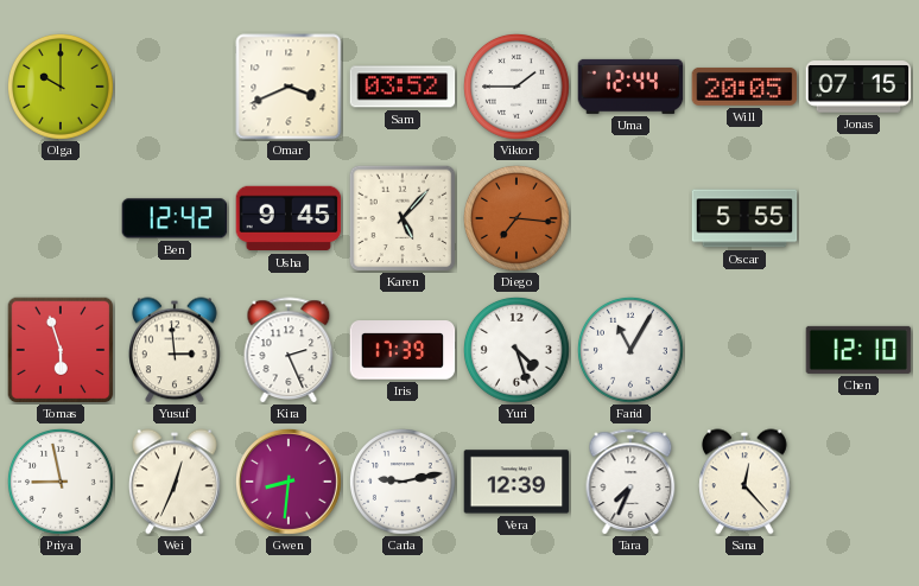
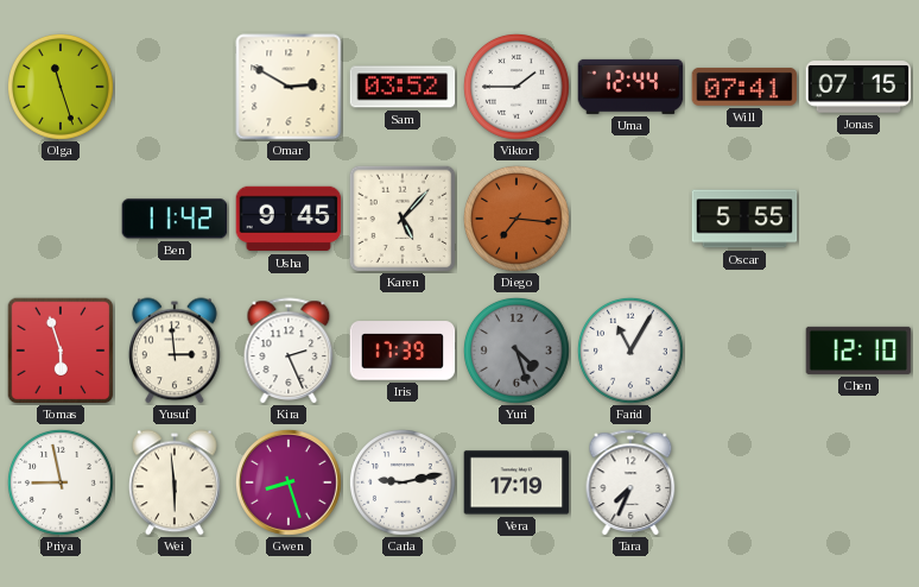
Olga: 10:00 -> 11:27 (61, 87)
Omar: 3:41 -> 2:50 (289, 87)
Will: 20:05 -> 07:41 (744, 87)
Ben: 12:42 -> 11:42 (175, 219)
Yuri dial: white -> grey (516, 351)
Wei: 12:34 -> 5:59 (176, 482)
Gwen: 8:31 -> 8:27 (289, 482)
Vera: 12:39 -> 17:19 (516, 482)
Sana: 12:23 -> none (746, 482)
